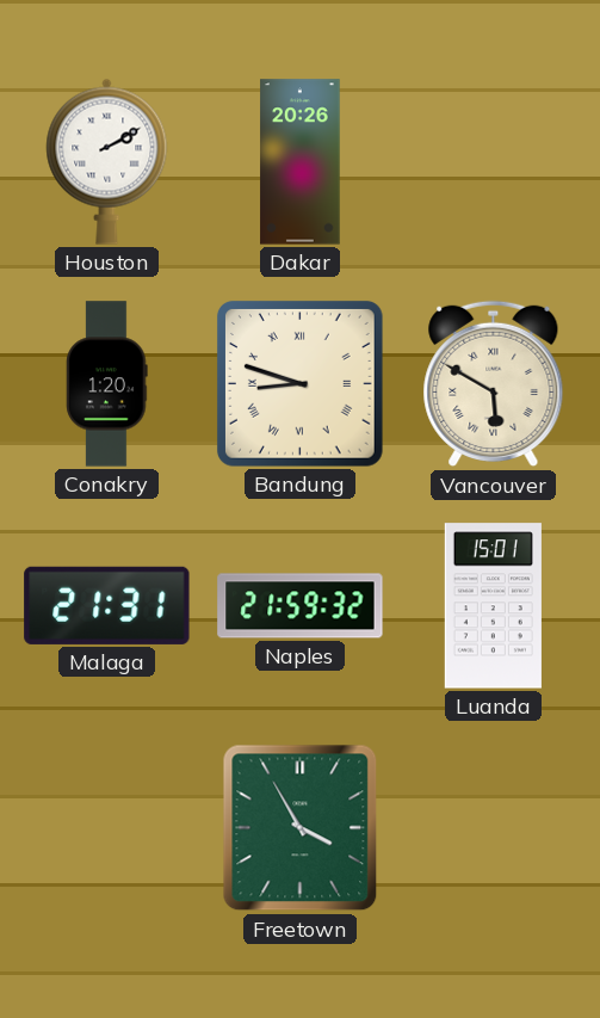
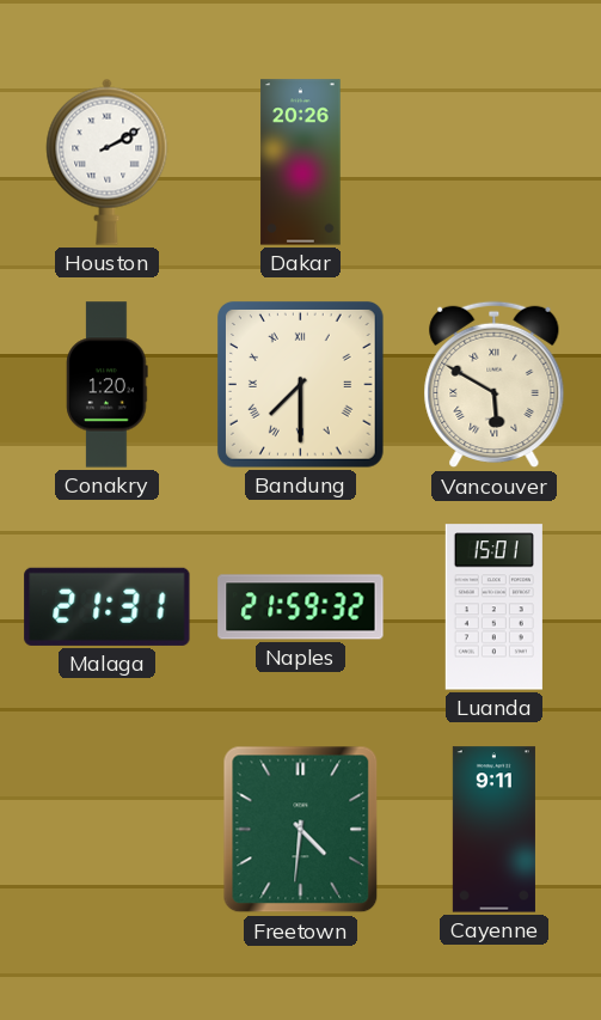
Bandung: 8:48 -> 7:30 (300, 384)
Freetown: 3:55 -> 4:31 (301, 830)
Cayenne: none -> 9:11 (493, 830)
